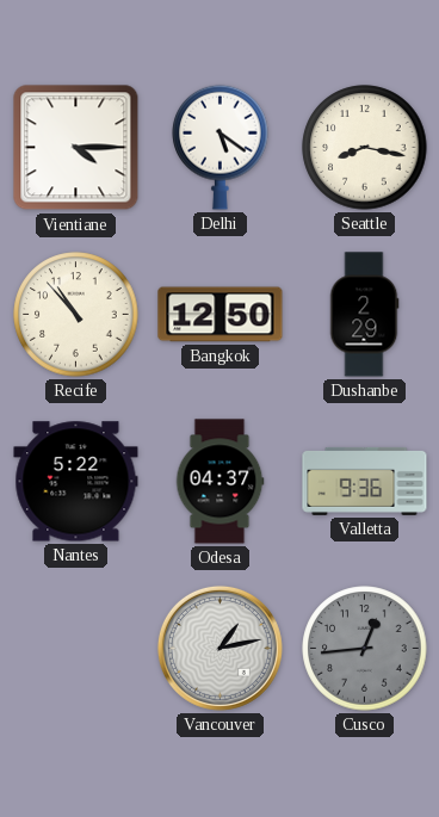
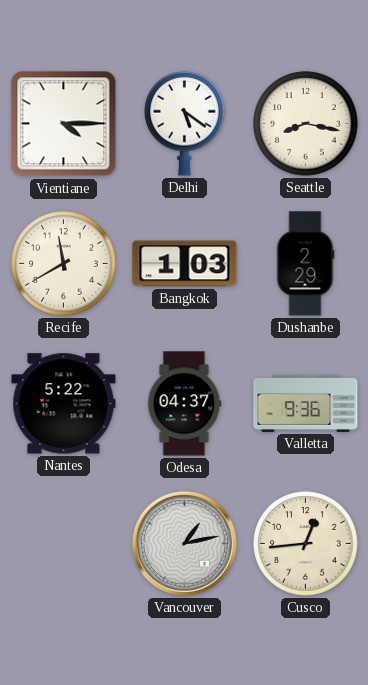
Recife: 10:53 -> 11:40 (64, 264)
Bangkok: 12:50 -> 1:03 (185, 264)
Cusco dial: grey -> cream (306, 544)
